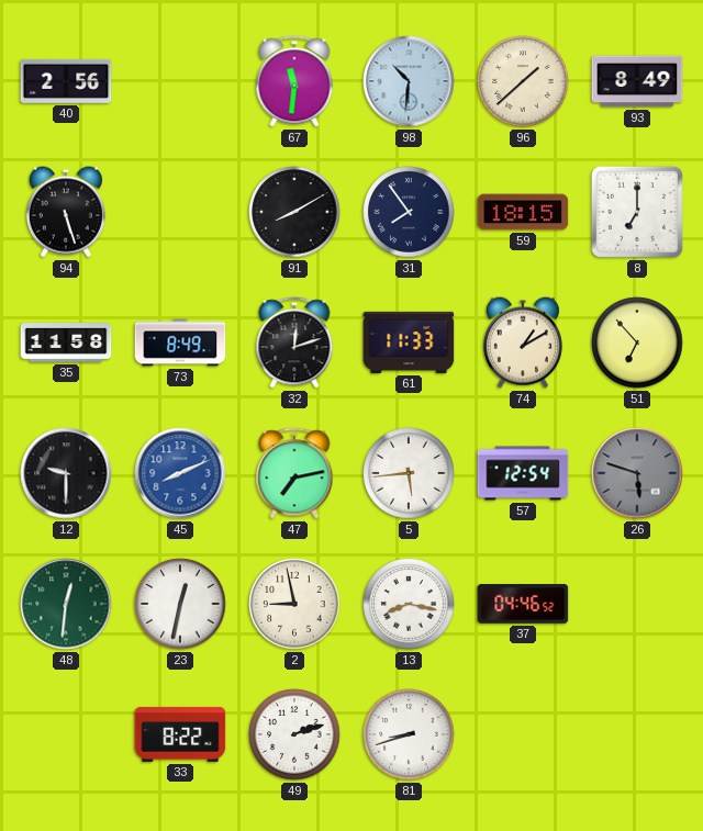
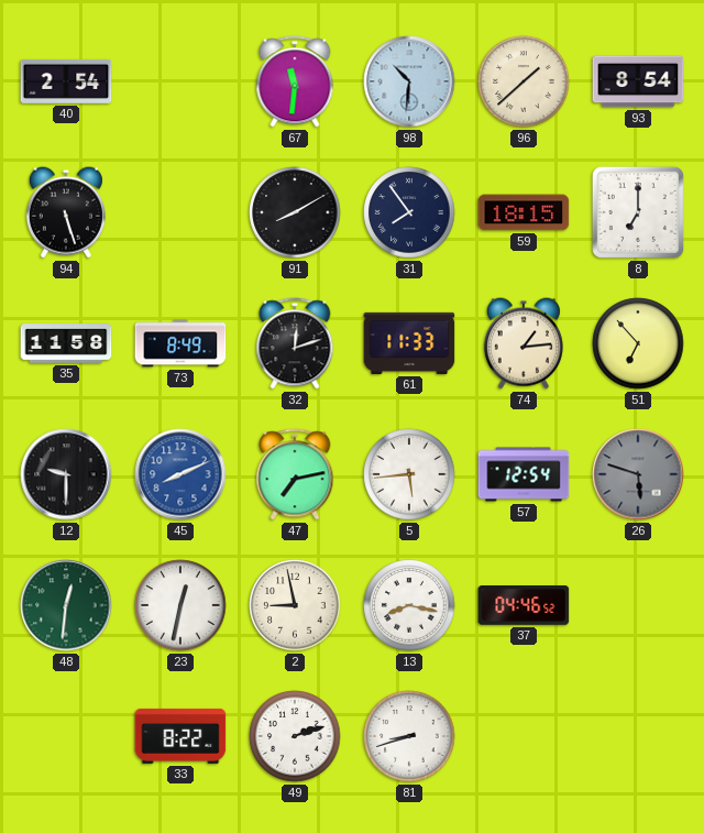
40: 2:56 -> 2:54 (66, 81)
93: 8:49 -> 8:54 (638, 81)
74: 1:10 -> 1:14 (524, 343)
